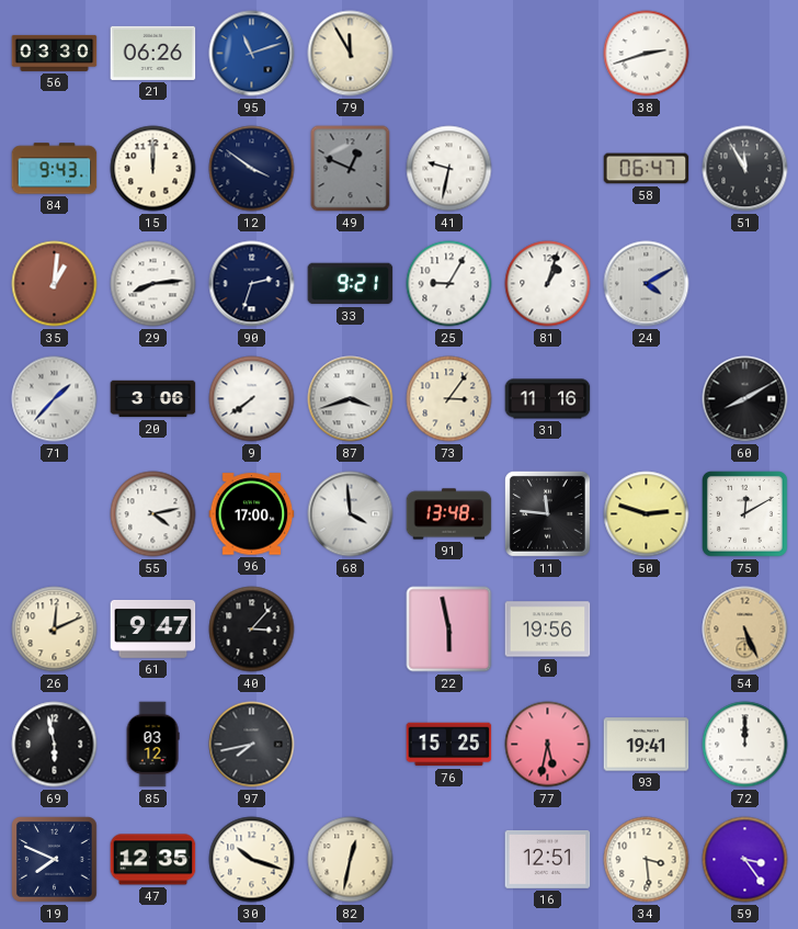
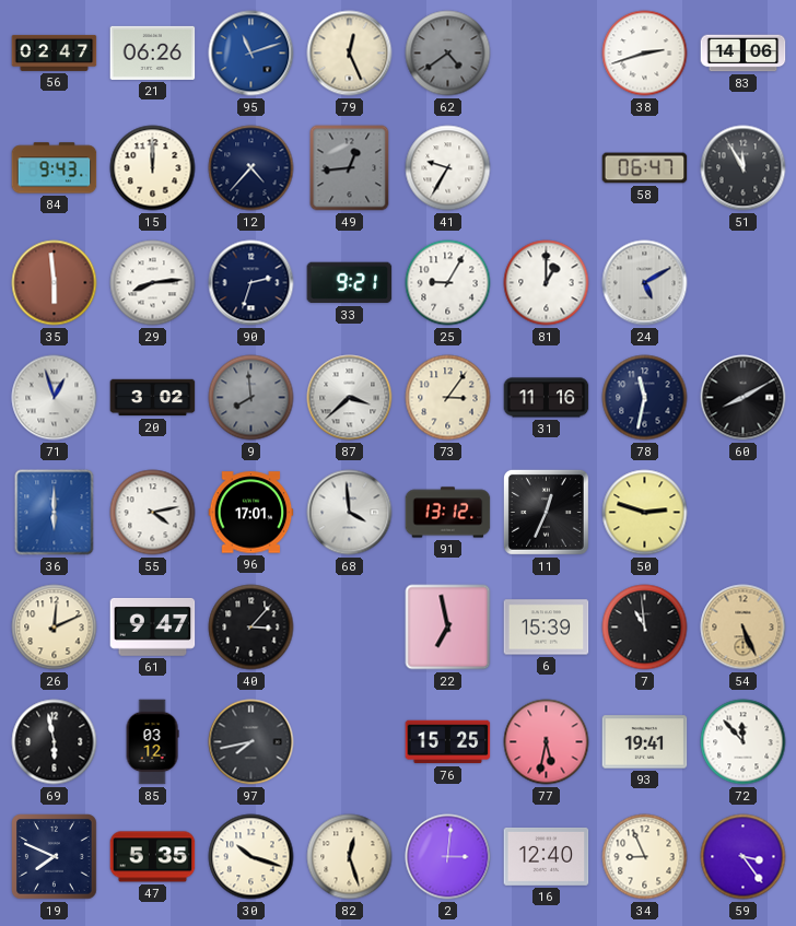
56: 03:30 -> 02:47 (55, 52)
79: 11:55 -> 12:26 (350, 54)
62: none -> 4:39 (448, 54)
83: none -> 14:06 (744, 54)
12: 3:51 -> 4:37 (251, 168)
49: 12:49 -> 12:44 (350, 168)
41: 9:32 -> 9:35 (448, 168)
35: 1:01 -> 5:59 (55, 283)
81: 1:03 -> 1:00 (547, 283)
24: 4:10 -> 5:10 (645, 283)
71: 1:37 -> 12:57 (55, 398)
20: 3:06 -> 3:02 (153, 398)
9: 7:39 -> 7:59 (251, 398)
9 dial: white -> grey (251, 398)
87: 3:42 -> 3:38 (350, 398)
78: none -> 11:32 (645, 398)
36: none -> 6:00 (55, 513)
96: 17:00 -> 17:01 (251, 513)
91: 13:48 -> 13:12 (448, 513)
11: 11:46 -> 12:34 (546, 512)
75: 12:10 -> none (745, 514)
22: 5:58 -> 6:58 (448, 628)
6: 19:56 -> 15:39 (547, 628)
7: none -> 10:59 (645, 628)
72: 12:00 -> 11:53 (744, 742)
47: 12:35 -> 5:35 (153, 857)
82: 12:32 -> 12:27 (350, 857)
2: none -> 3:01 (448, 857)
16: 12:51 -> 12:40 (547, 856)
34: 3:29 -> 8:56 (645, 857)
